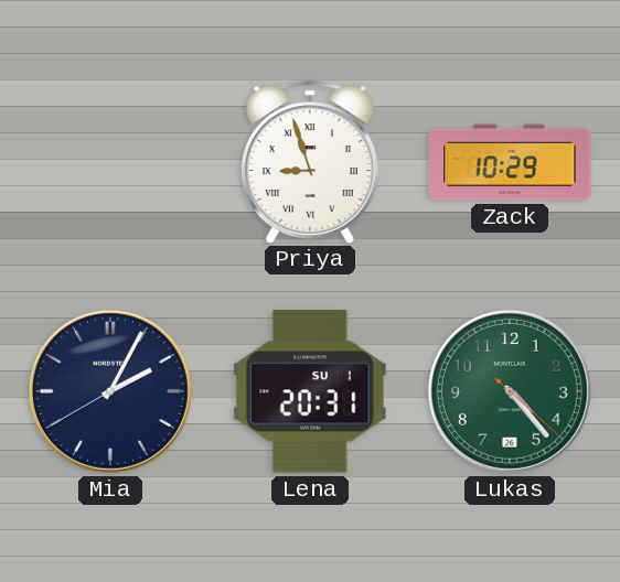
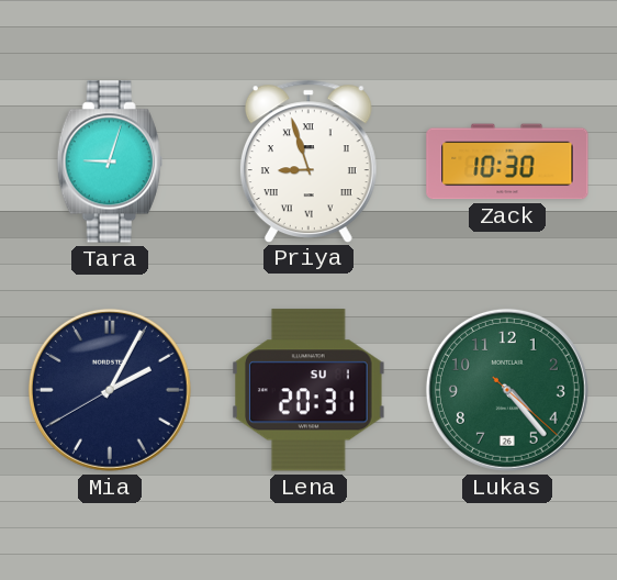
Tara: none -> 9:03 (110, 161)
Zack: 10:29 -> 10:30 (507, 161)
